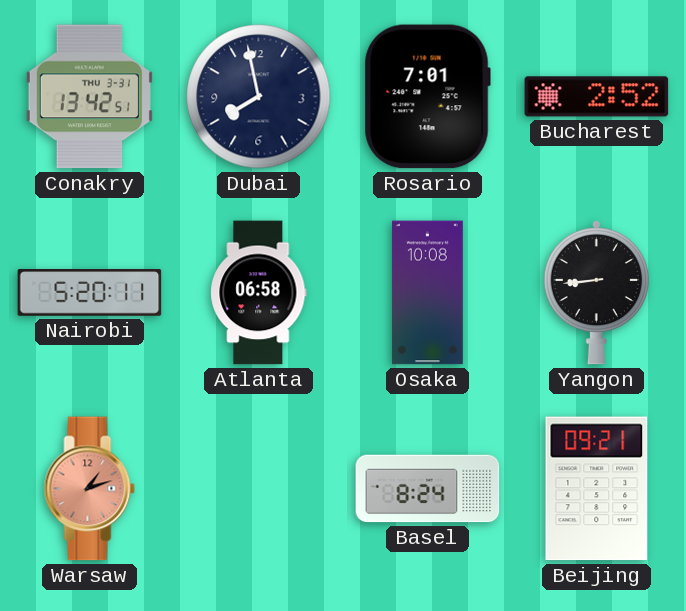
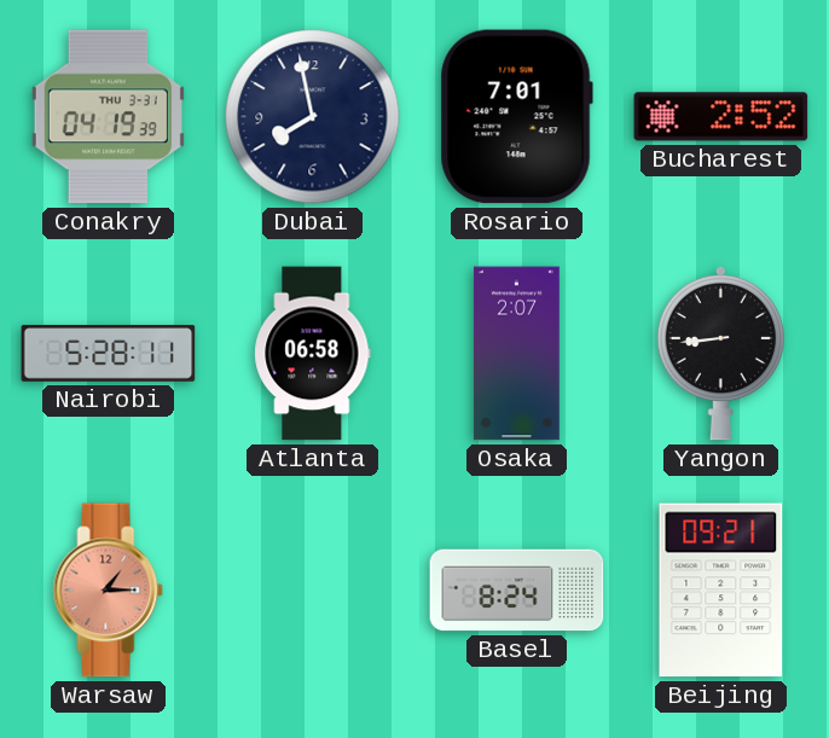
Conakry: 13:42 -> 04:19 (108, 117)
Nairobi: 5:20 -> 5:28 (109, 354)
Osaka: 10:08 -> 2:07 (516, 354)
Warsaw: 1:12 -> 1:15 (109, 591)
